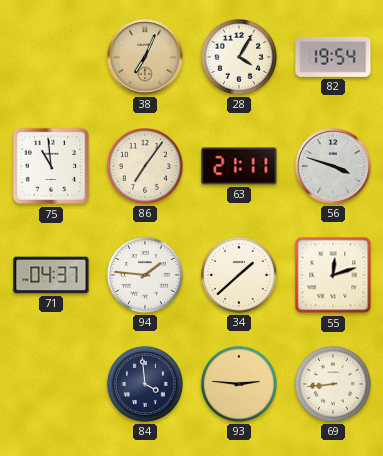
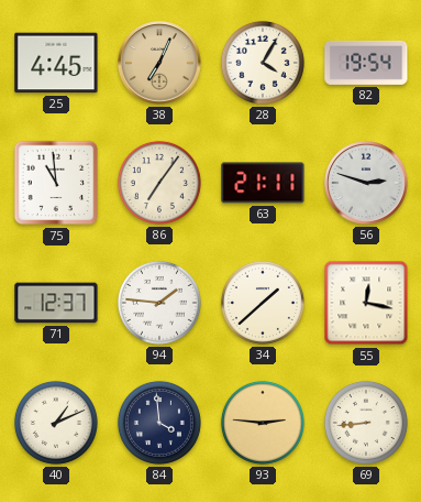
25: none -> 4:45 (56, 63)
56: 3:48 -> 2:48 (366, 183)
71: 04:37 -> 12:37 (56, 303)
55: 12:12 -> 12:17 (366, 303)
40: none -> 1:11 (56, 423)
